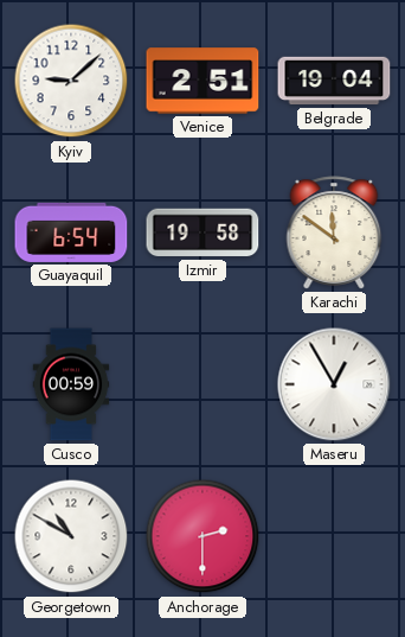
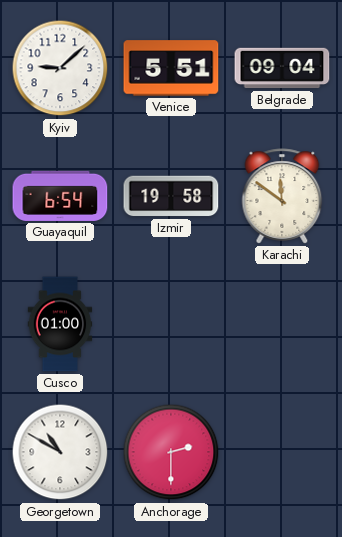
Venice: 2:51 -> 5:51 (171, 68)
Belgrade: 19:04 -> 09:04 (282, 68)
Cusco: 00:59 -> 01:00 (60, 324)
Maseru: 12:55 -> none (334, 384)
